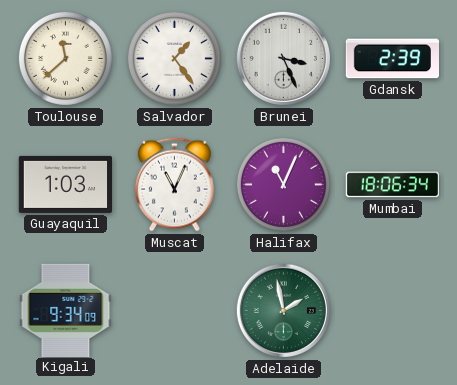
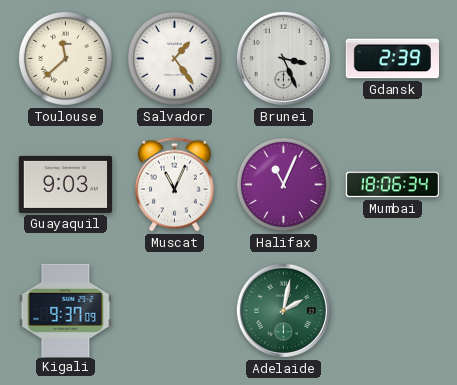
Guayaquil: 1:03 -> 9:03 (65, 184)
Kigali: 9:34 -> 9:37 (66, 310)
Adelaide: 1:58 -> 2:02 (283, 310)
